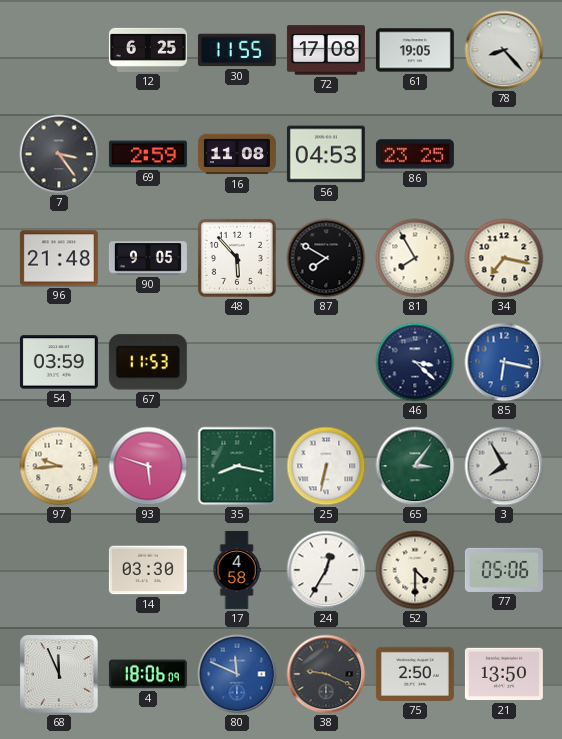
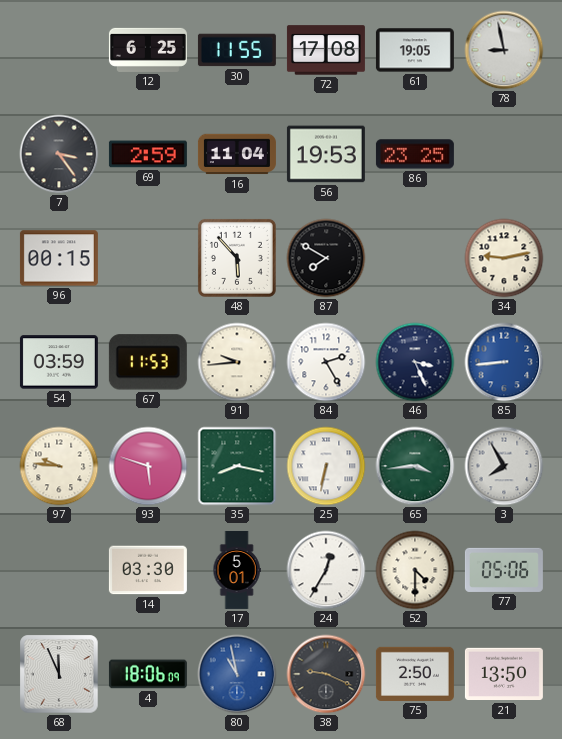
78: 8:23 -> 8:58 (504, 50)
16: 11:08 -> 11:04 (237, 154)
56: 04:53 -> 19:53 (326, 154)
96: 21:48 -> 00:15 (59, 258)
90: 9:05 -> none (148, 258)
81: 7:55 -> none (415, 258)
34: 7:17 -> 9:13 (504, 258)
91: none -> 9:44 (237, 362)
84: none -> 2:25 (326, 362)
46: 3:22 -> 3:26 (415, 362)
85: 6:17 -> 8:44 (504, 362)
97: 9:44 -> 9:46 (59, 466)
65: 3:06 -> 3:44 (415, 466)
17: 4:58 -> 5:01 (237, 570)
80: 11:49 -> 10:58 (237, 674)
